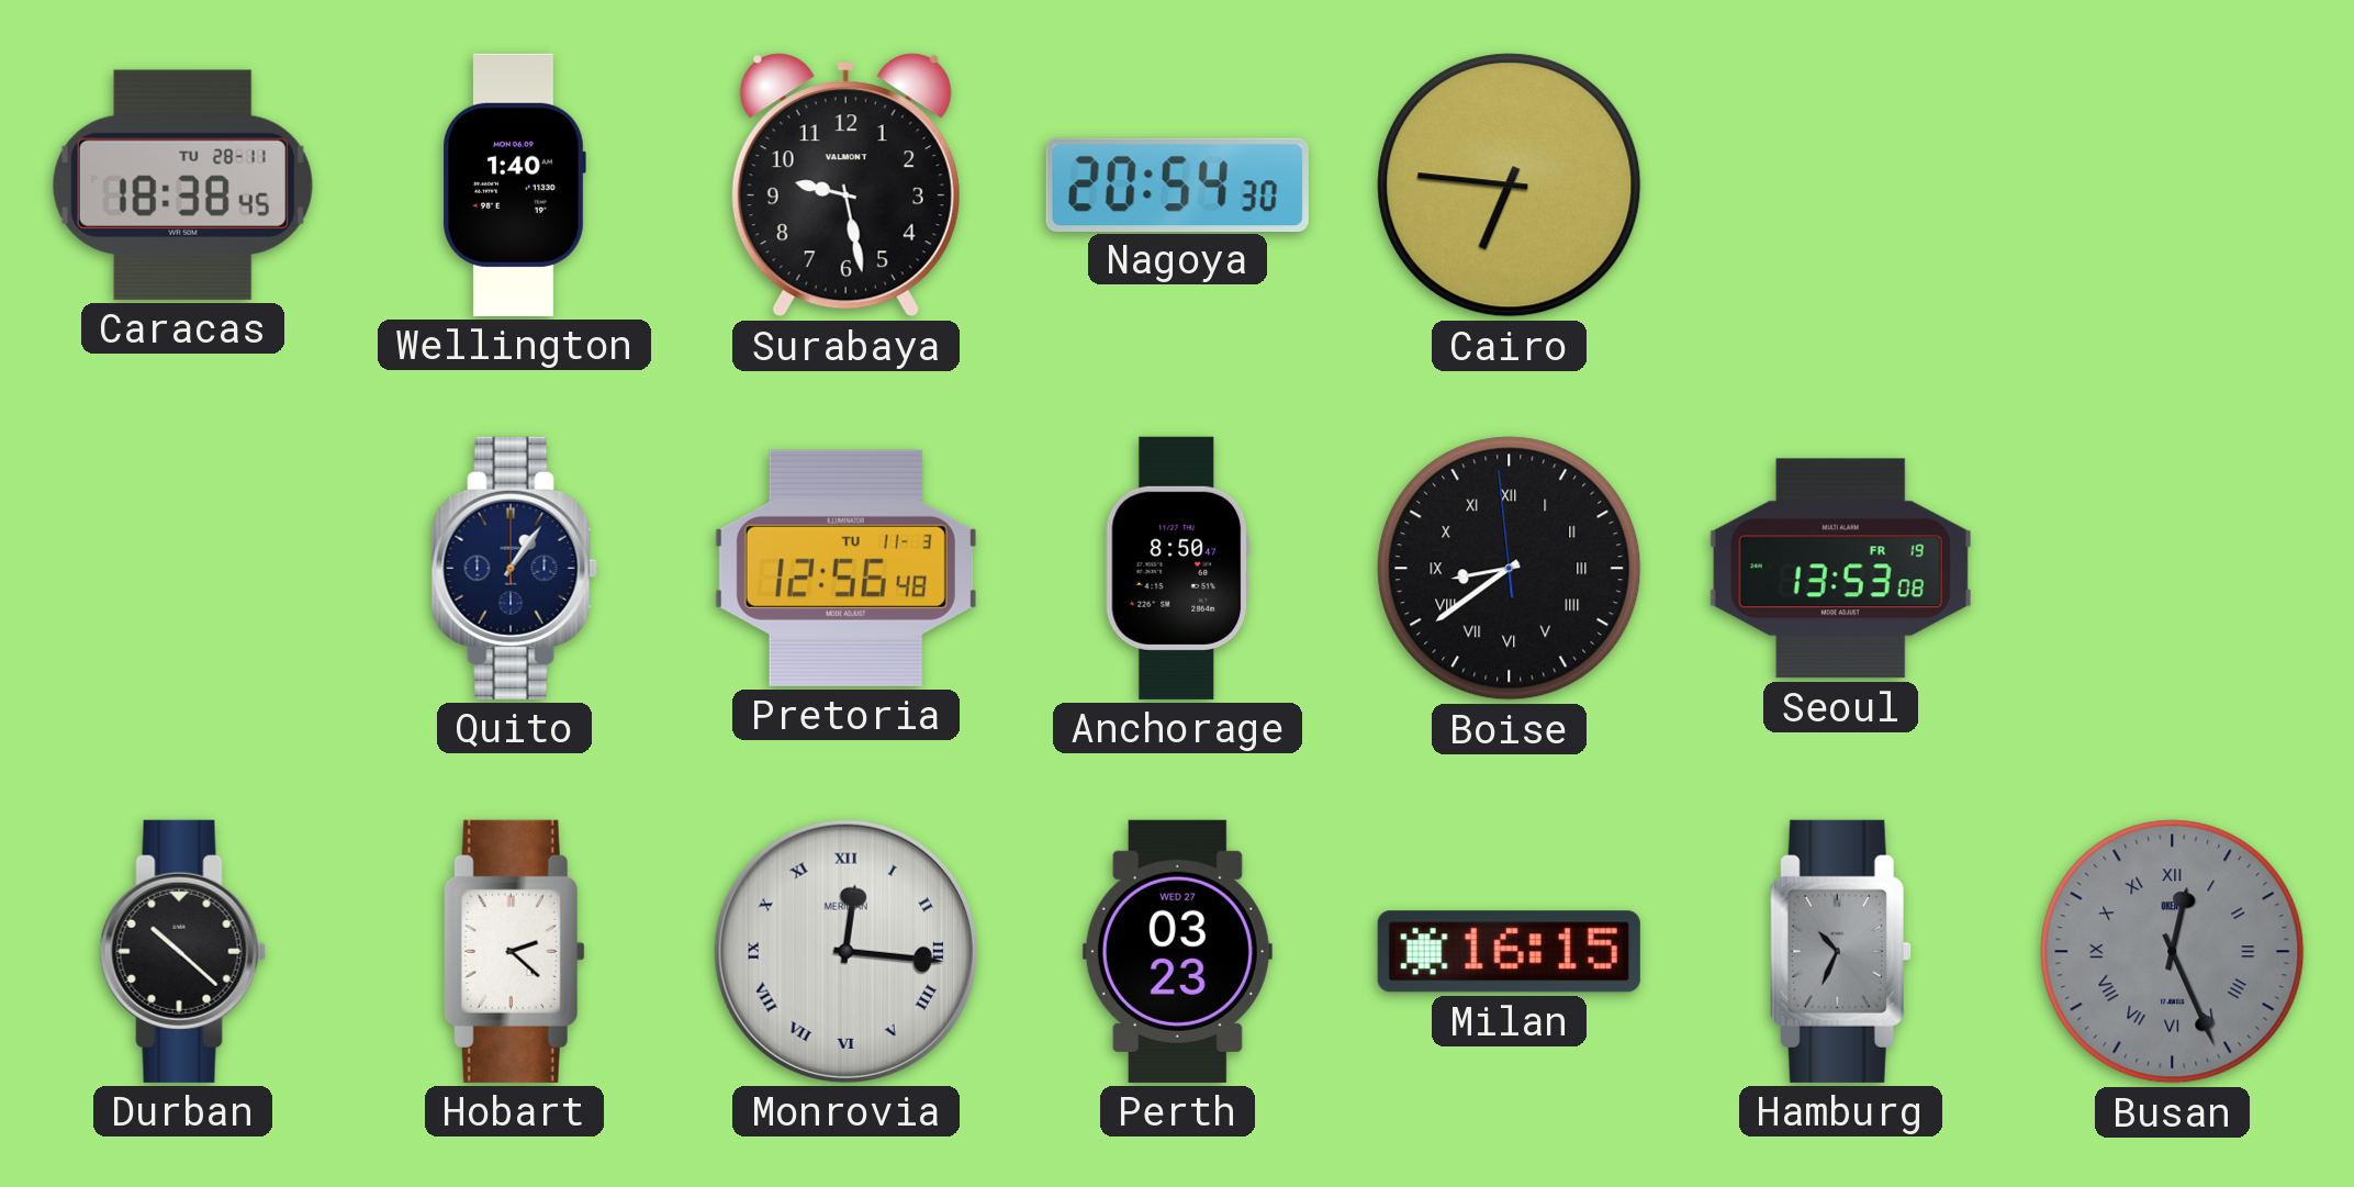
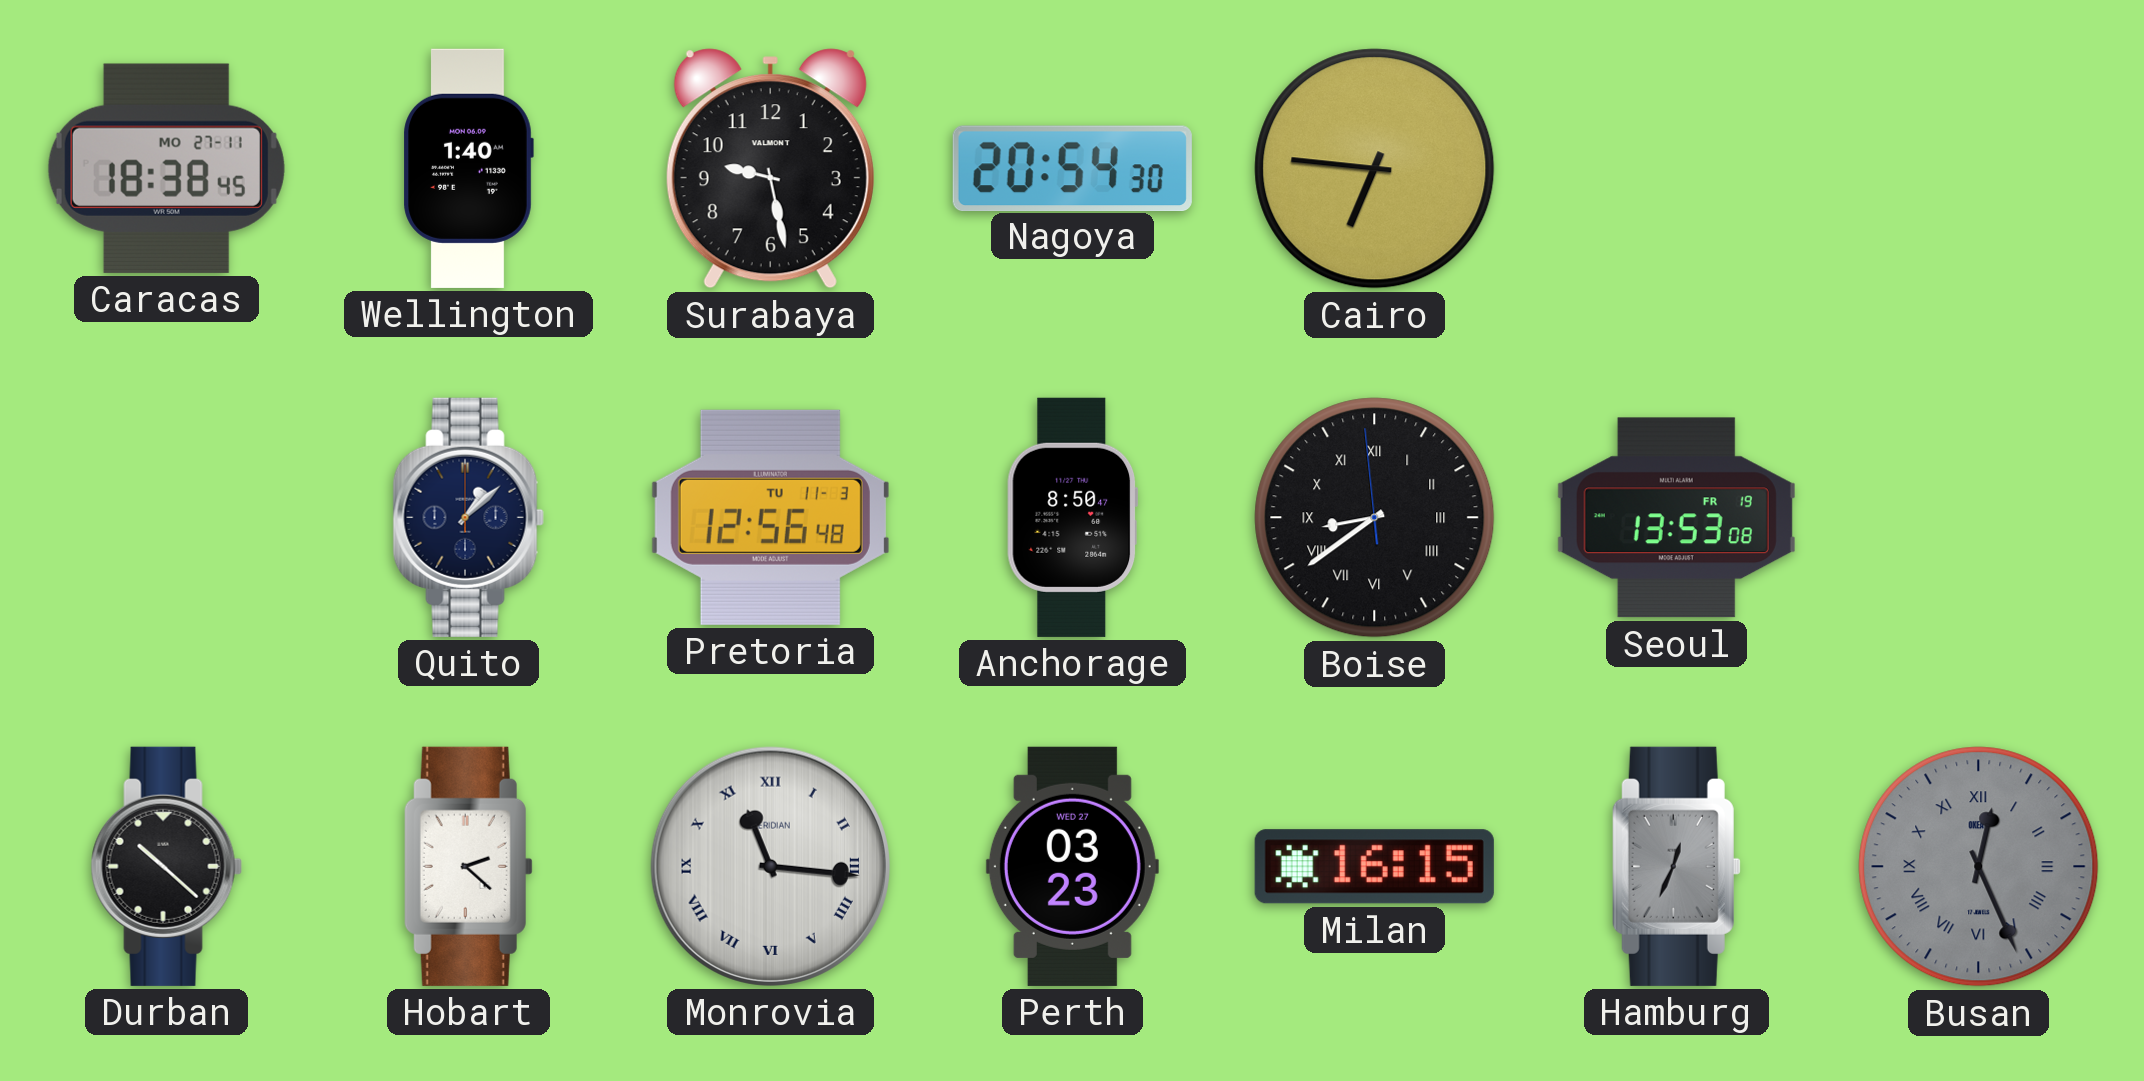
Caracas date: TU 28-11 -> MO 27-11 (166, 168)
Quito: 1:06 -> 1:08 (468, 517)
Monrovia: 12:16 -> 11:16 (770, 866)
Hamburg: 10:34 -> 12:34 (1676, 866)
